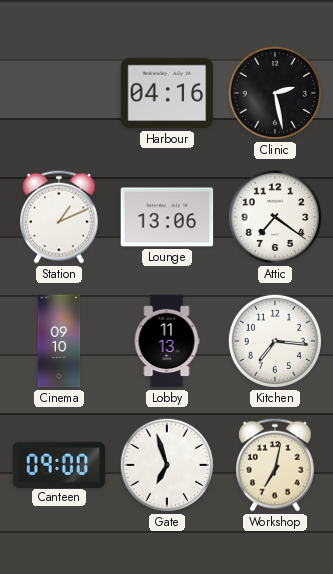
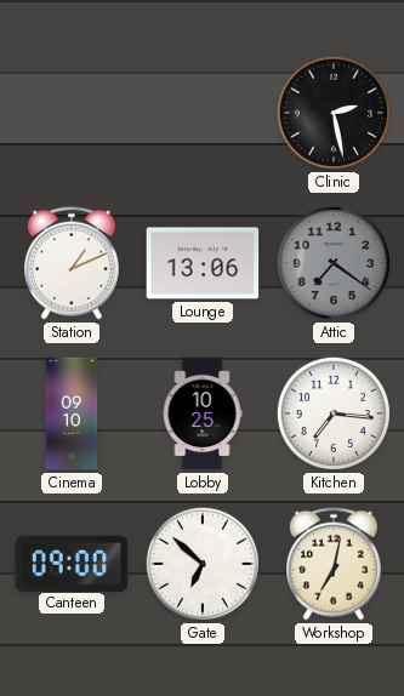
Harbour: 04:16 -> none (167, 93)
Attic dial: white -> grey (334, 263)
Lobby: 11:13 -> 10:25 (203, 413)
Gate: 6:57 -> 6:52 (203, 564)
